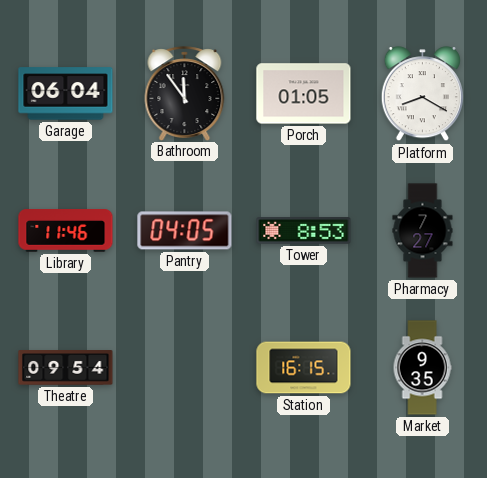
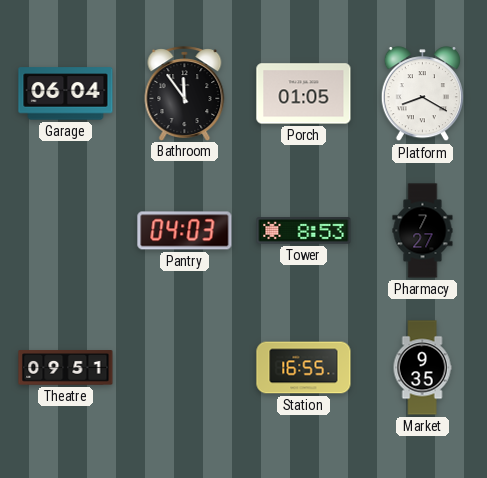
Library: 11:46 -> none (66, 231)
Pantry: 04:05 -> 04:03 (185, 231)
Theatre: 09:54 -> 09:51 (66, 368)
Station: 16:15 -> 16:55 (304, 368)
